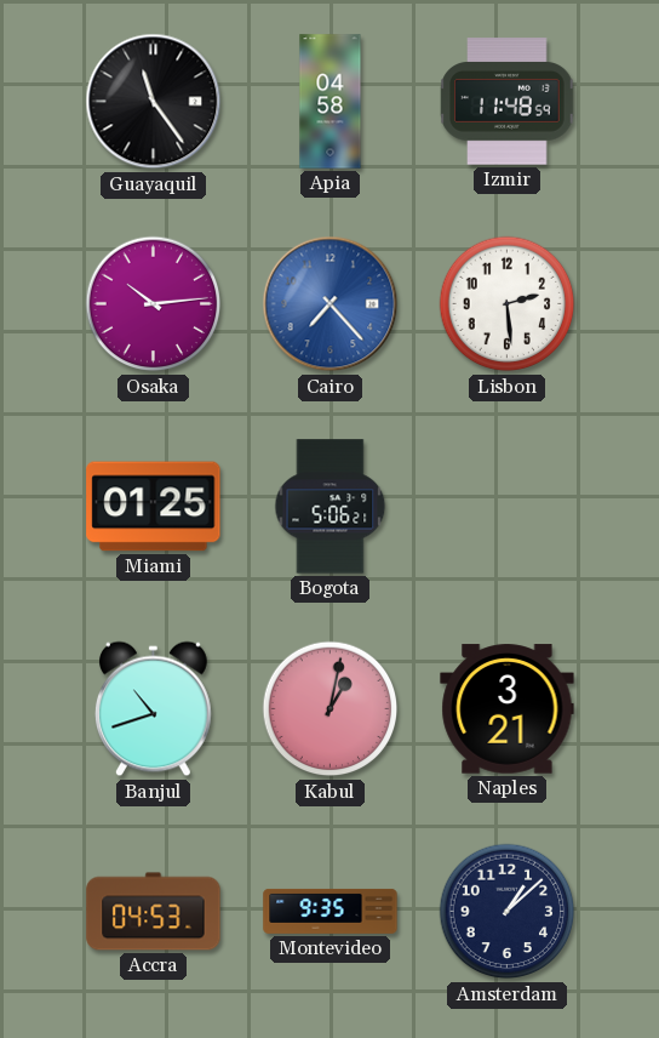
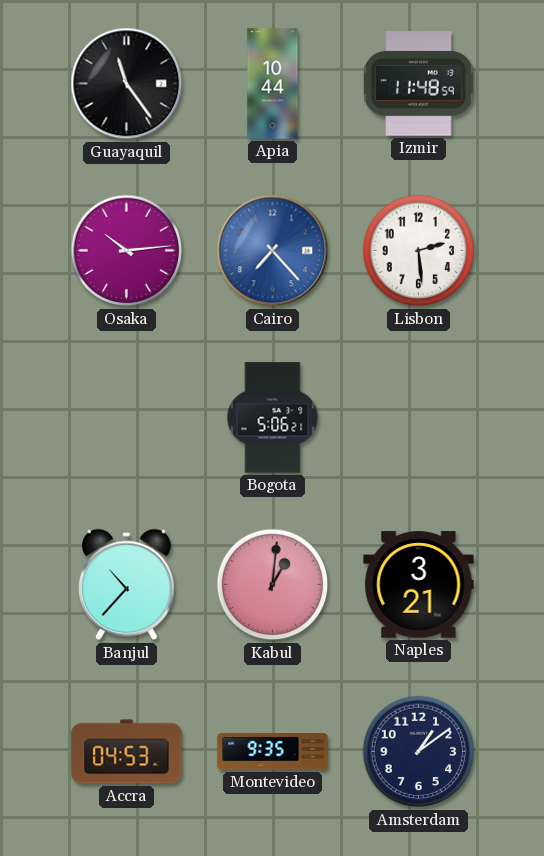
Apia: 04:58 -> 10:44 (273, 84)
Miami: 01:25 -> none (154, 507)
Banjul: 10:42 -> 10:37 (126, 585)
Kabul: 1:02 -> 1:01 (273, 585)
Amsterdam: 1:08 -> 1:09 (419, 752)
